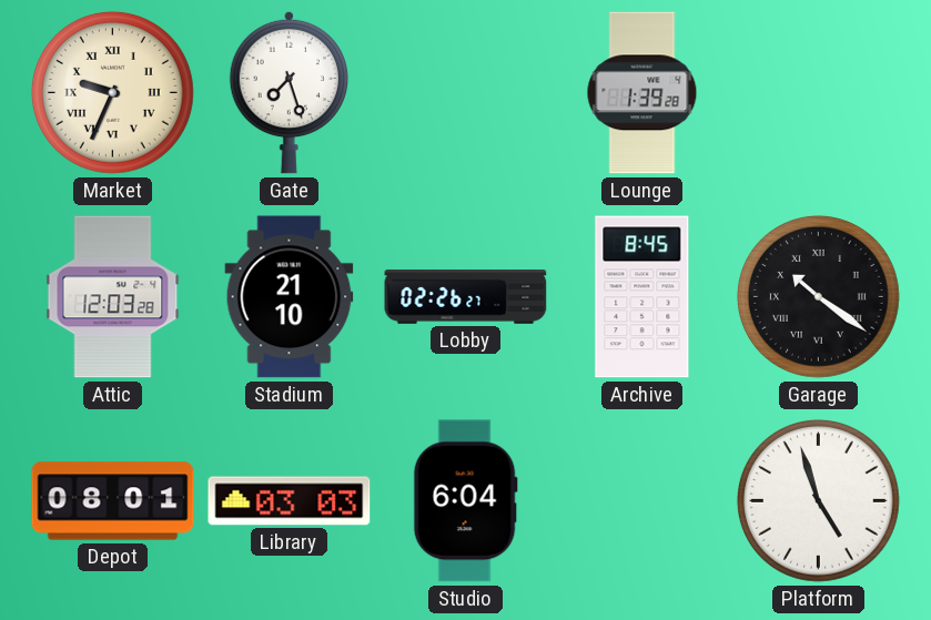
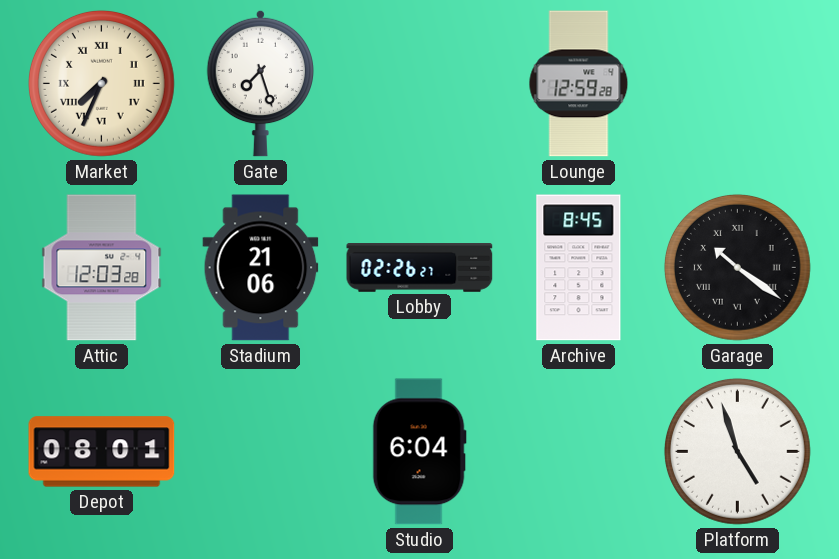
Market: 9:34 -> 7:34 (101, 83)
Lounge: 1:39 -> 12:59 (579, 84)
Stadium: 21:10 -> 21:06 (261, 268)
Library: 03:03 -> none (290, 501)
